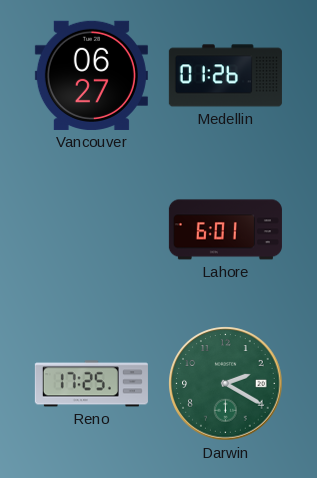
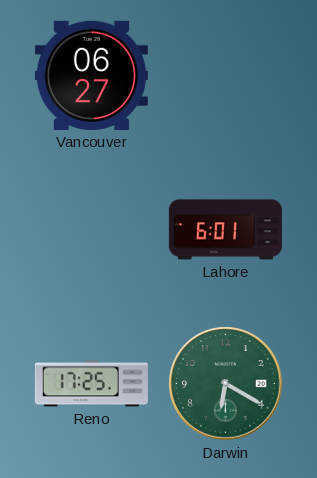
Medellin: 01:26 -> none (225, 76)
Darwin: 2:20 -> 6:20 (226, 384)
